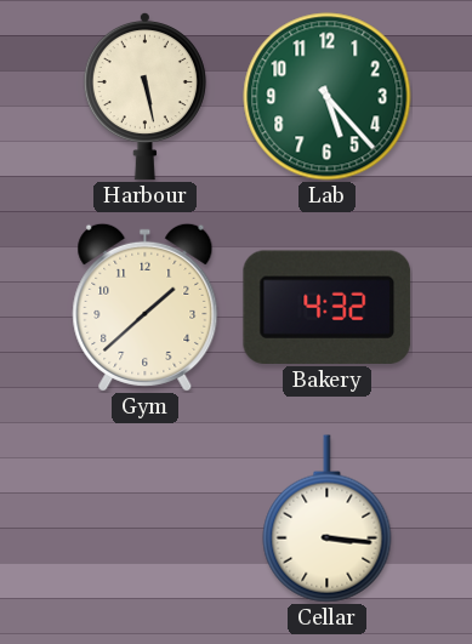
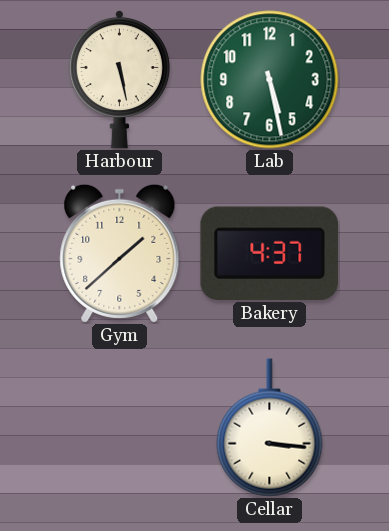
Lab: 5:23 -> 5:28 (270, 80)
Bakery: 4:32 -> 4:37 (270, 253)
